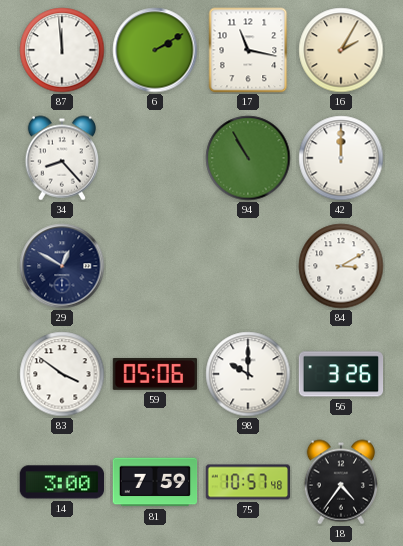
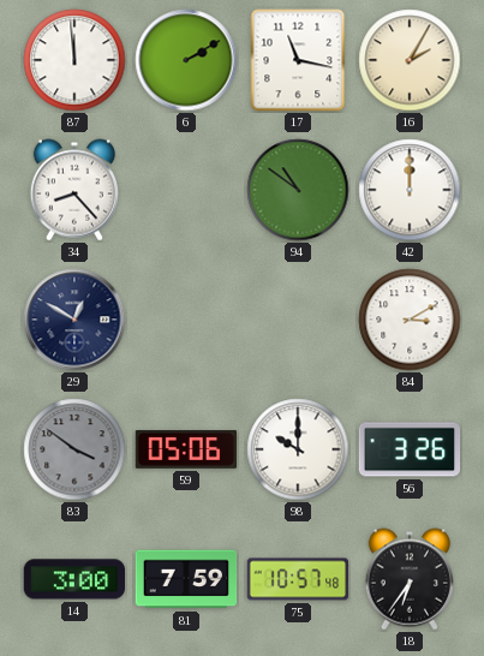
94: 10:55 -> 10:51 (298, 190)
83 dial: white -> grey (74, 449)
18: 4:36 -> 6:36 (408, 579)
